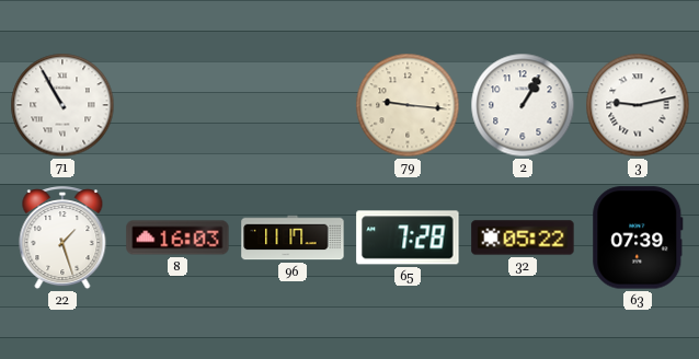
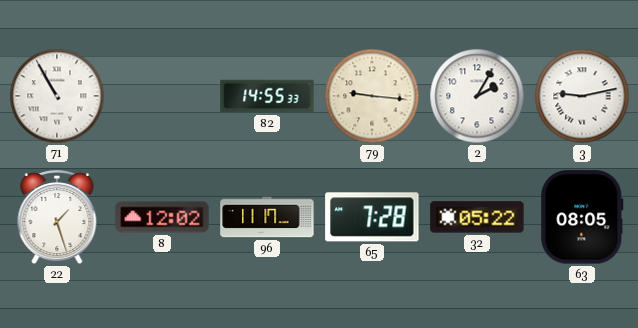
82: none -> 14:55 (267, 96)
2: 1:05 -> 2:05 (477, 96)
8: 16:03 -> 12:02 (162, 217)
63: 07:39 -> 08:05 (582, 217)
